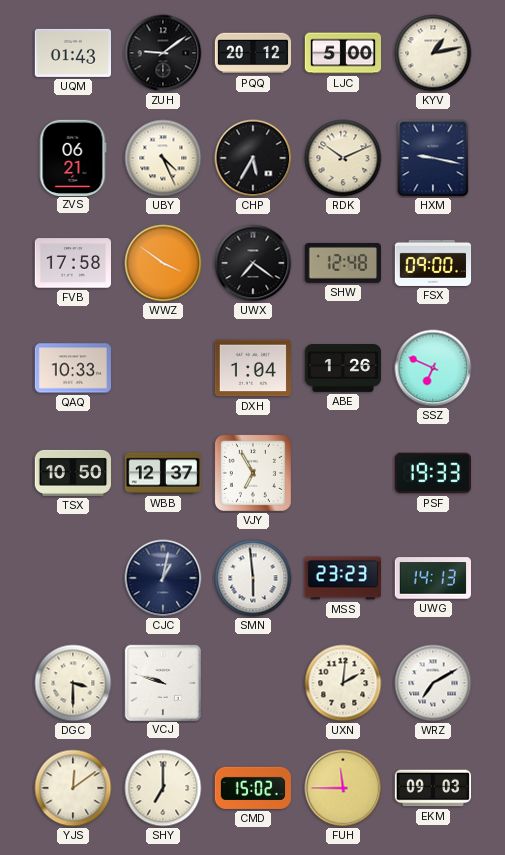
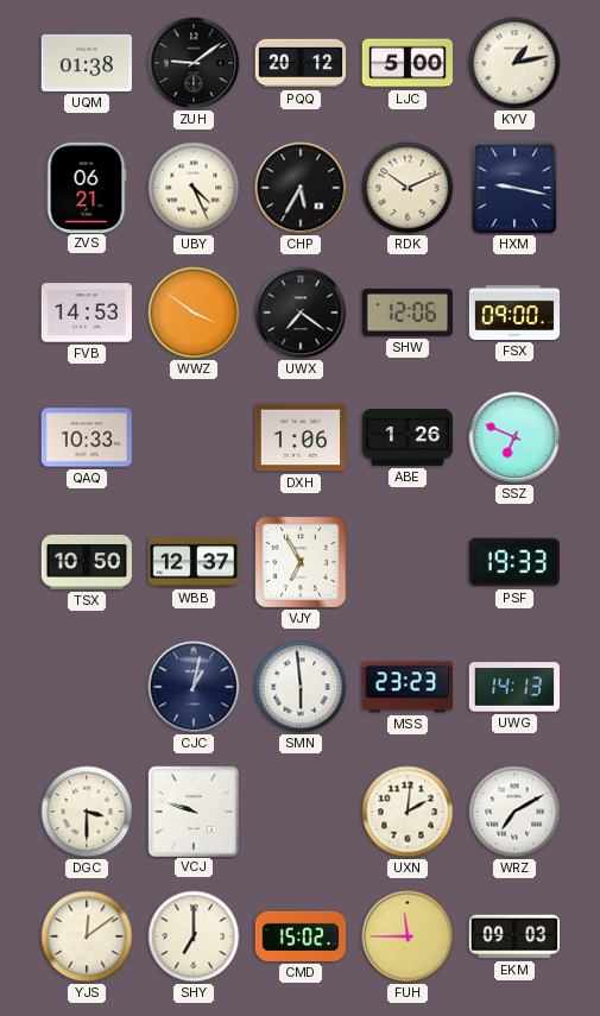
UQM: 01:43 -> 01:38 (86, 63)
FVB: 17:58 -> 14:53 (86, 313)
SHW: 12:48 -> 12:06 (406, 313)
DXH: 1:04 -> 1:06 (299, 437)
